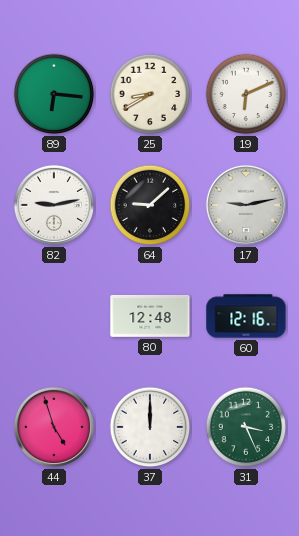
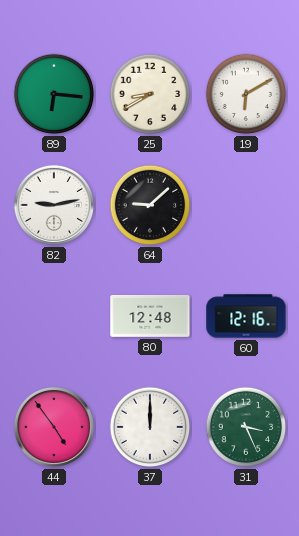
19: 6:11 -> 6:10 (246, 94)
17: 9:13 -> none (246, 205)
44: 4:57 -> 4:54 (54, 427)
